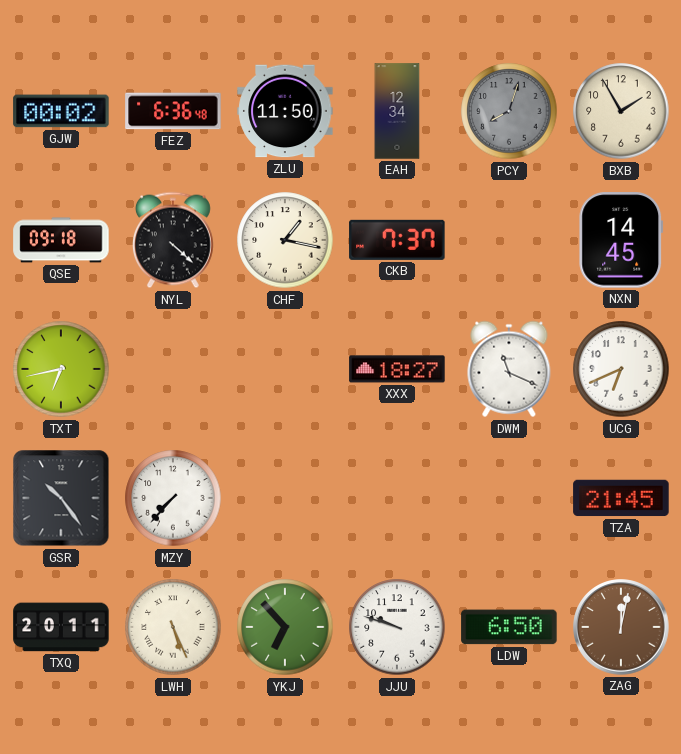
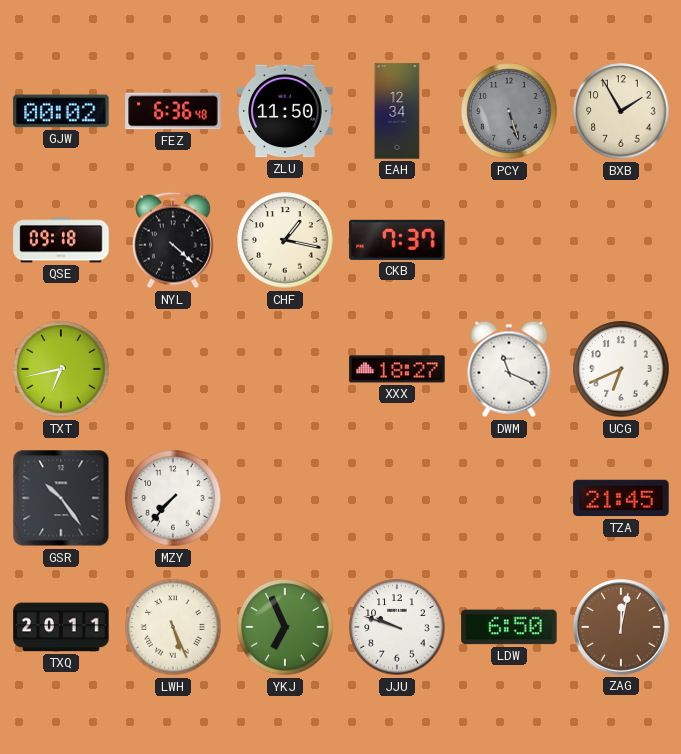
PCY: 8:03 -> 5:27 (509, 111)
NXN: 14:45 -> none (621, 240)
YKJ: 6:53 -> 6:56 (285, 627)
